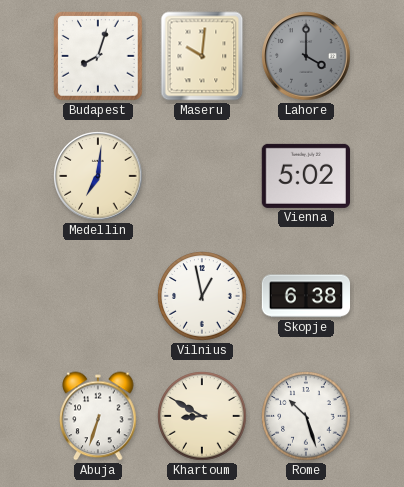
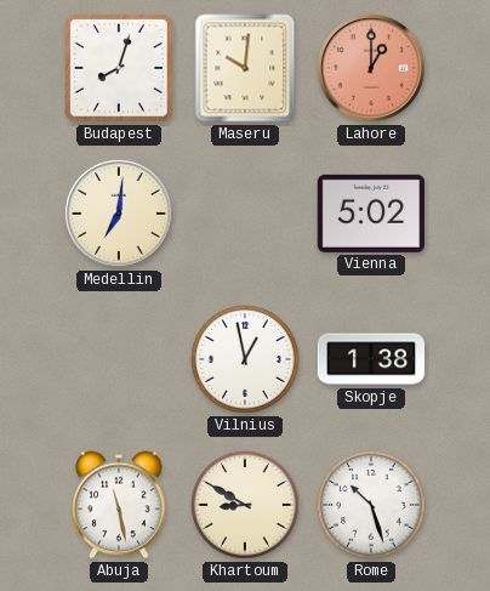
Lahore: 4:00 -> 1:00 (371, 68)
Lahore dial: grey -> salmon (371, 68)
Skopje: 6:38 -> 1:38 (371, 359)
Abuja: 6:33 -> 11:28 (119, 505)
